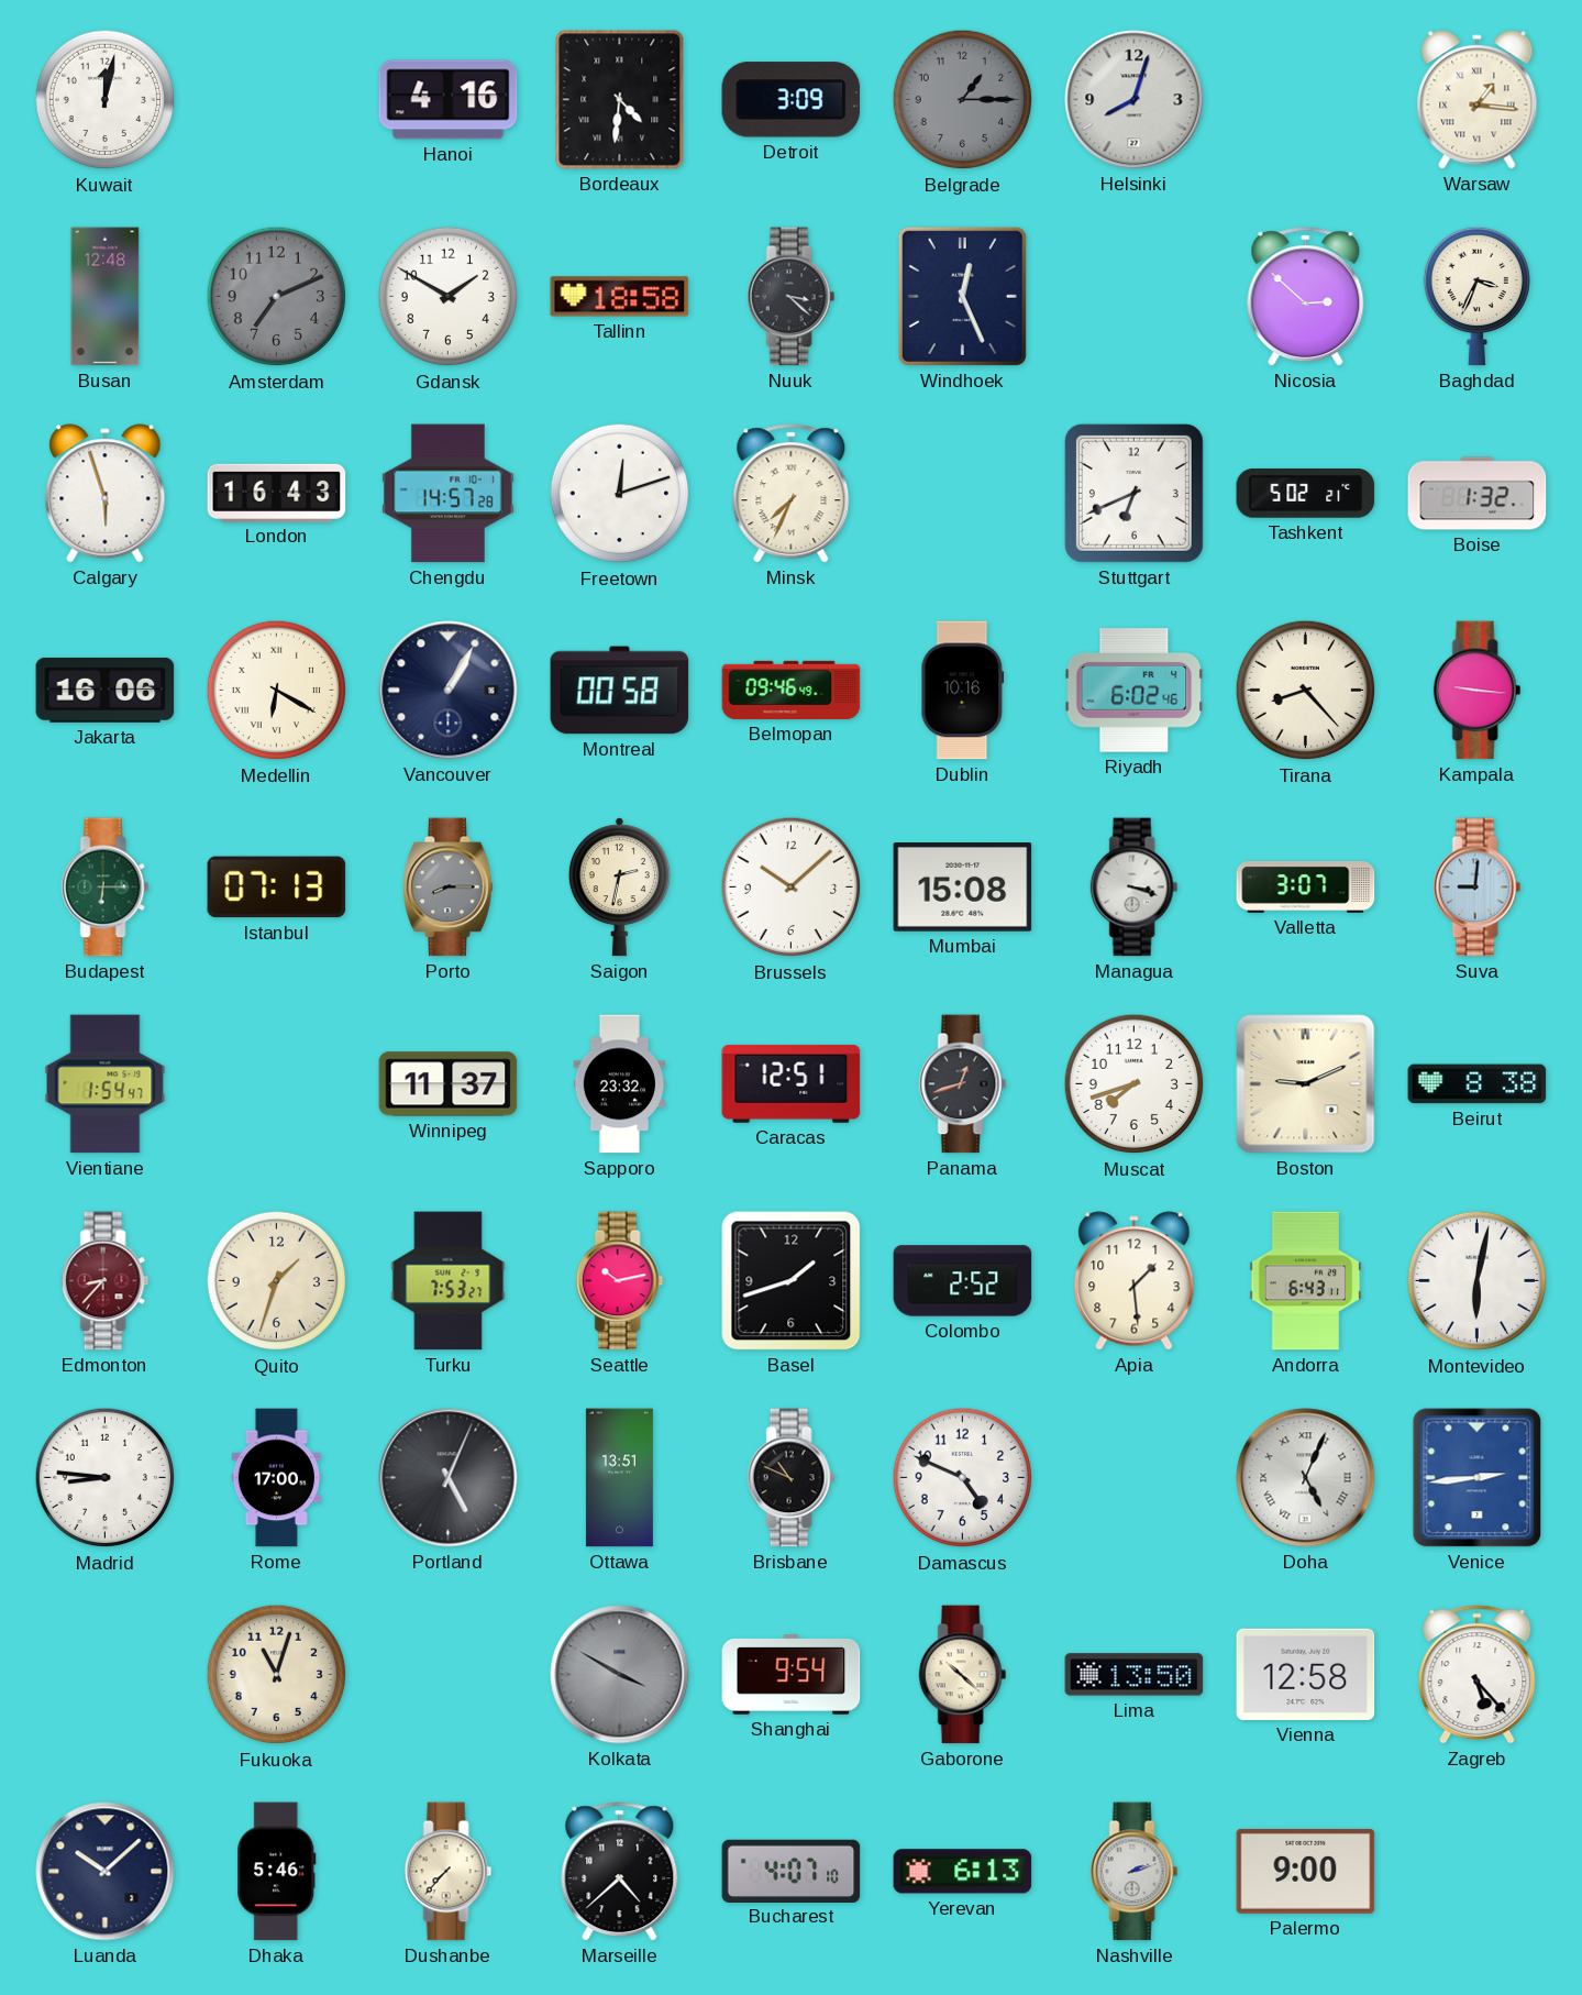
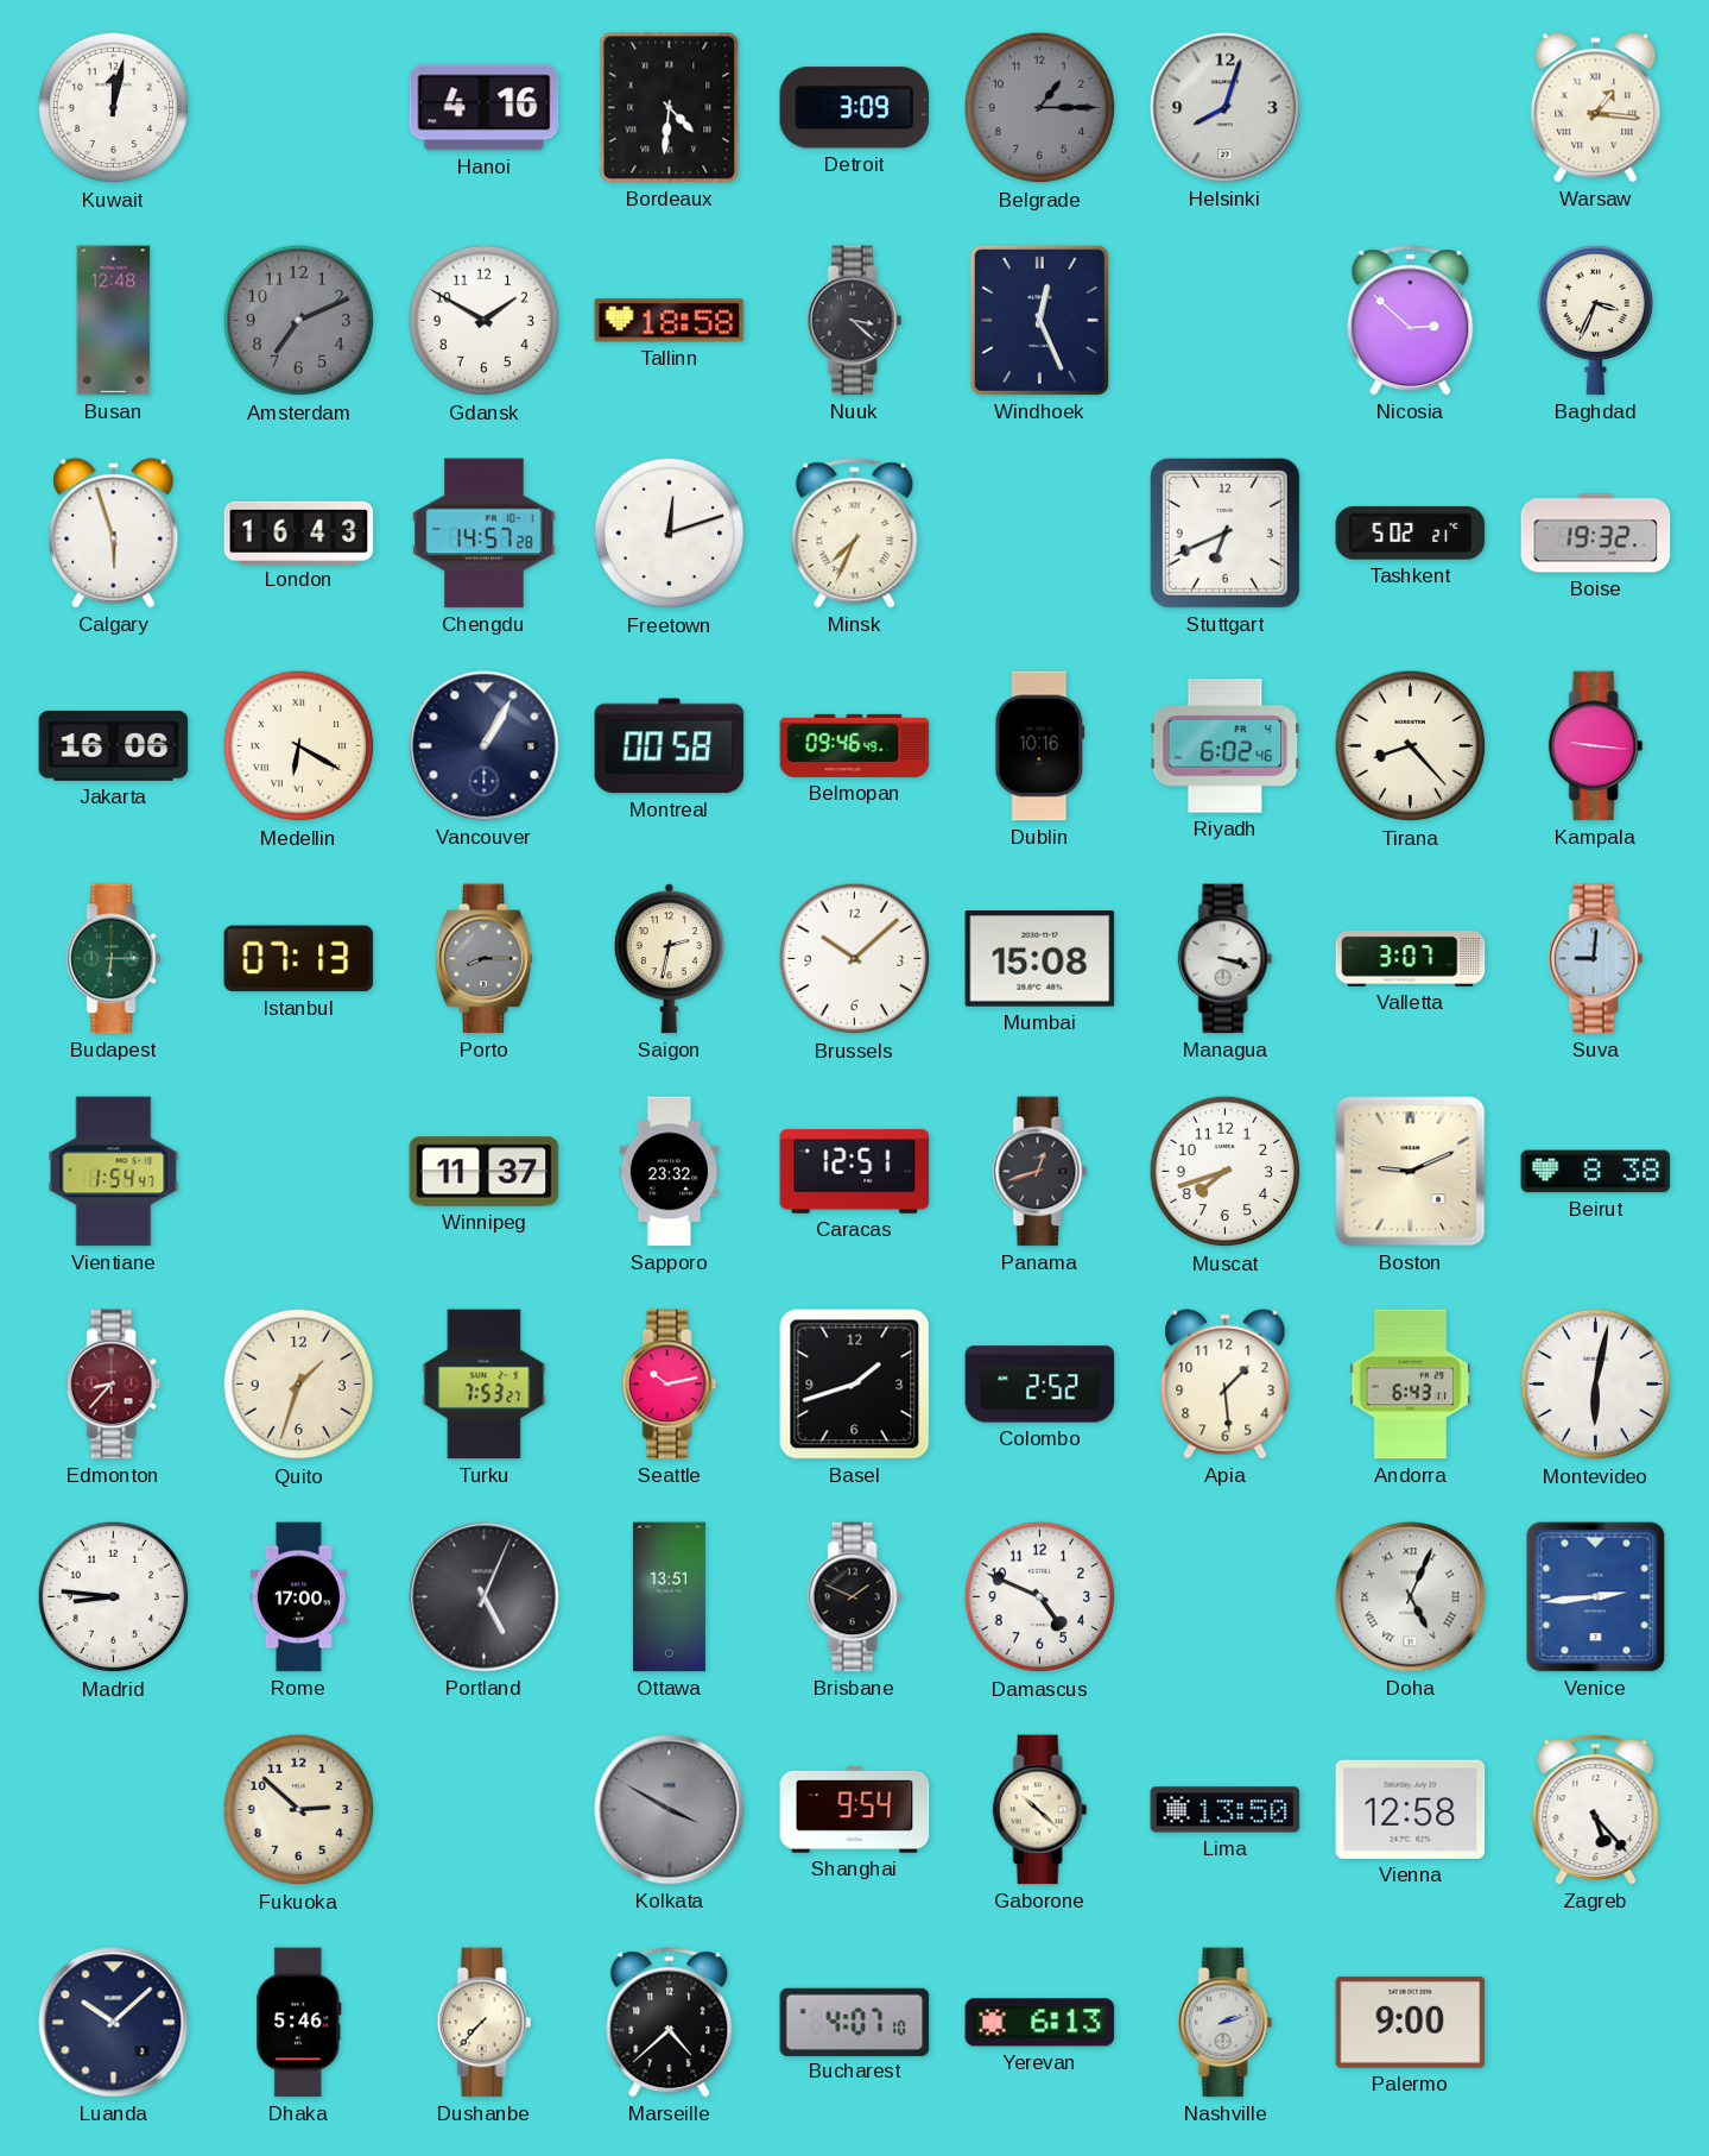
Boise: 1:32 -> 19:32 (1596, 534)
Brisbane: 10:49 -> 1:49 (855, 1597)
Fukuoka: 11:03 -> 2:52 (299, 1810)
